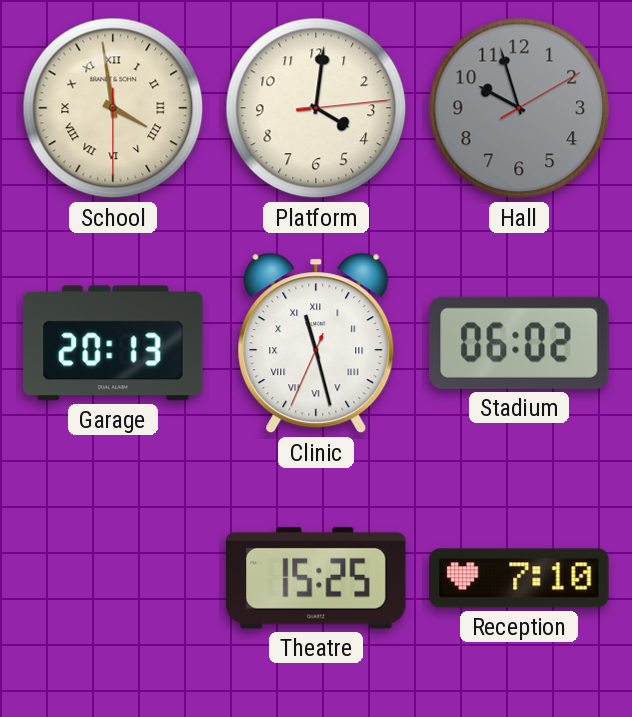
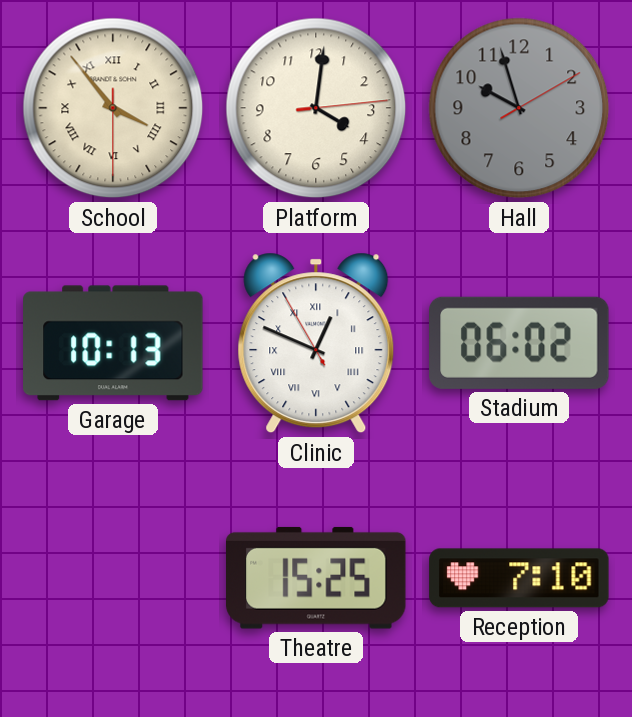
School: 3:58 -> 3:53 (113, 108)
Garage: 20:13 -> 10:13 (113, 343)
Clinic: 11:27 -> 12:48 (316, 343)
